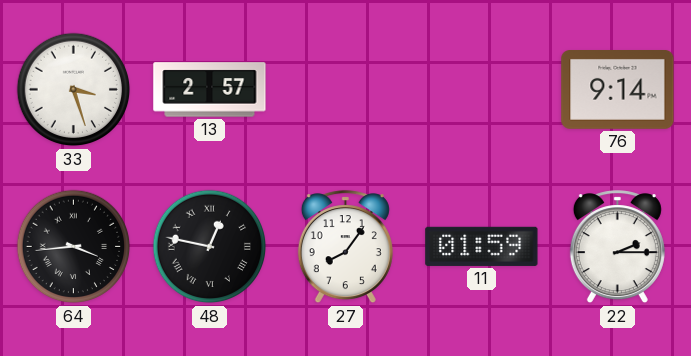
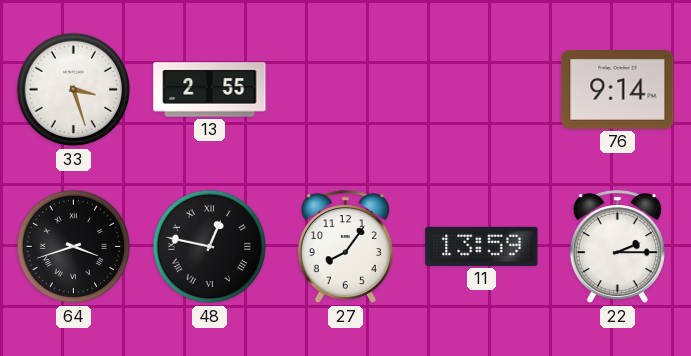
13: 2:57 -> 2:55 (210, 90)
64: 3:44 -> 3:42 (74, 247)
11: 01:59 -> 13:59 (482, 246)
